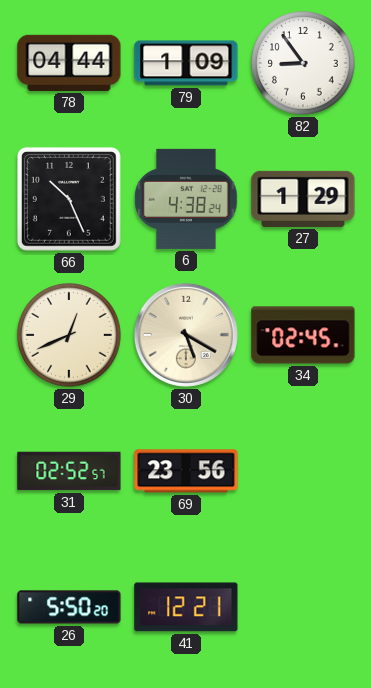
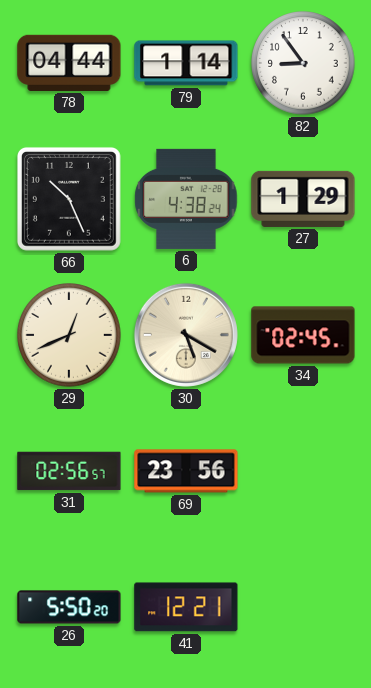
79: 1:09 -> 1:14 (186, 63)
31: 02:52 -> 02:56 (69, 471)
